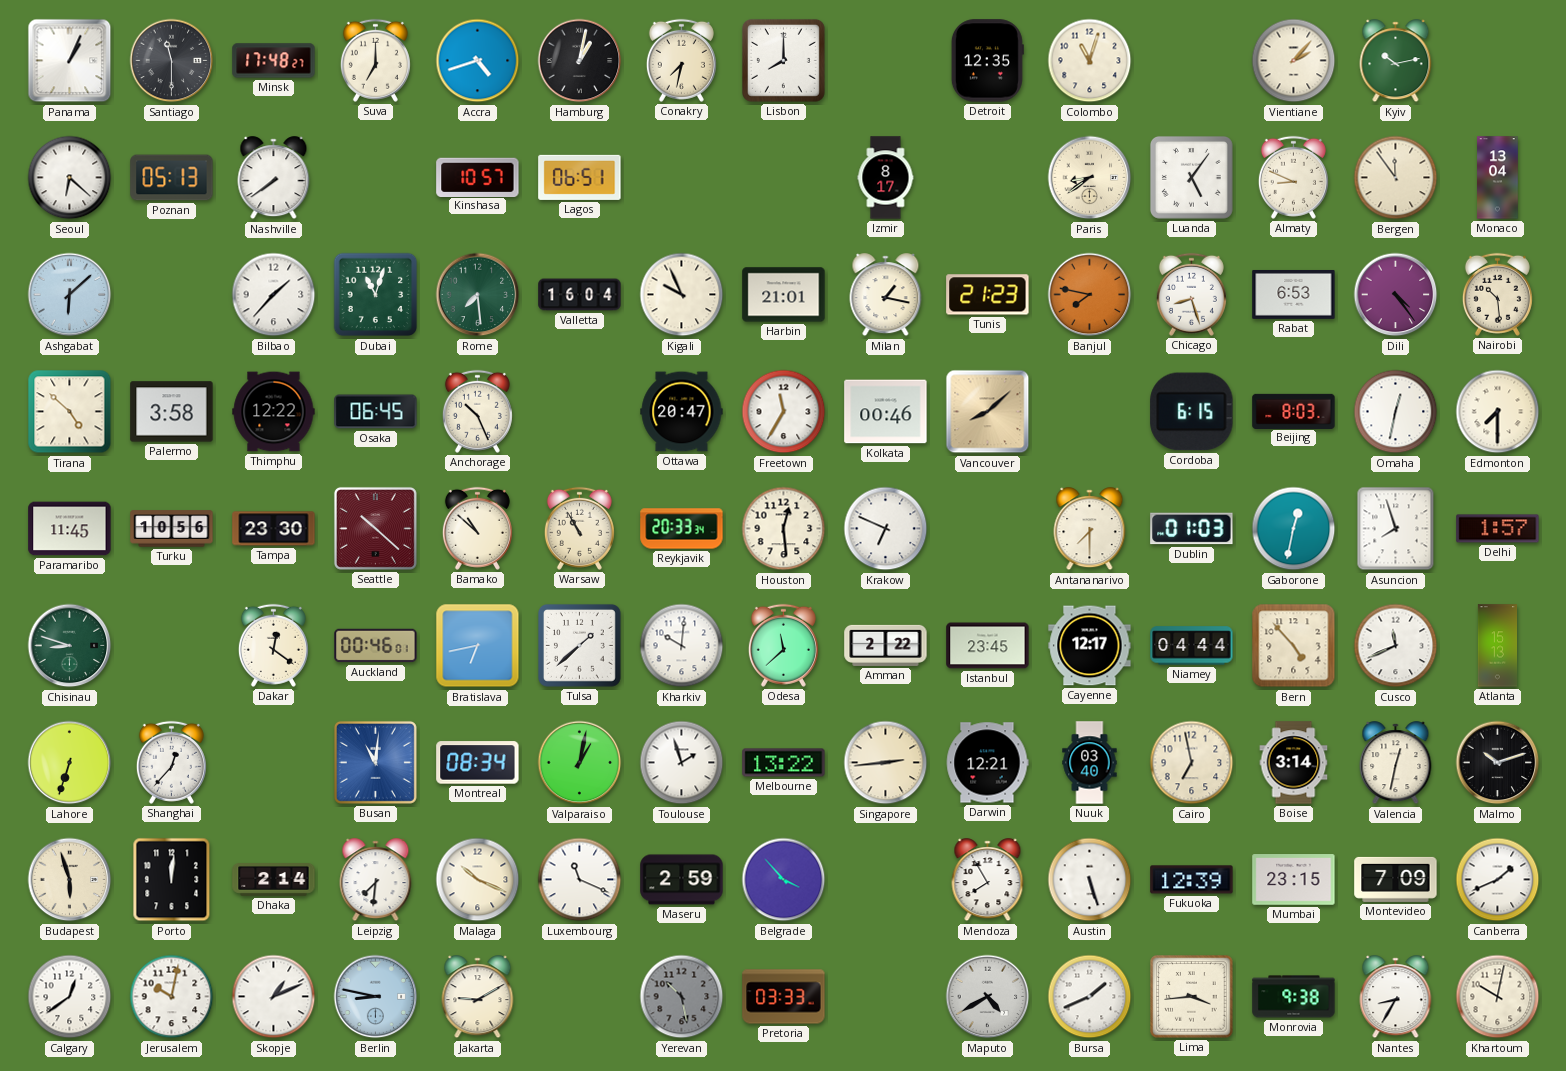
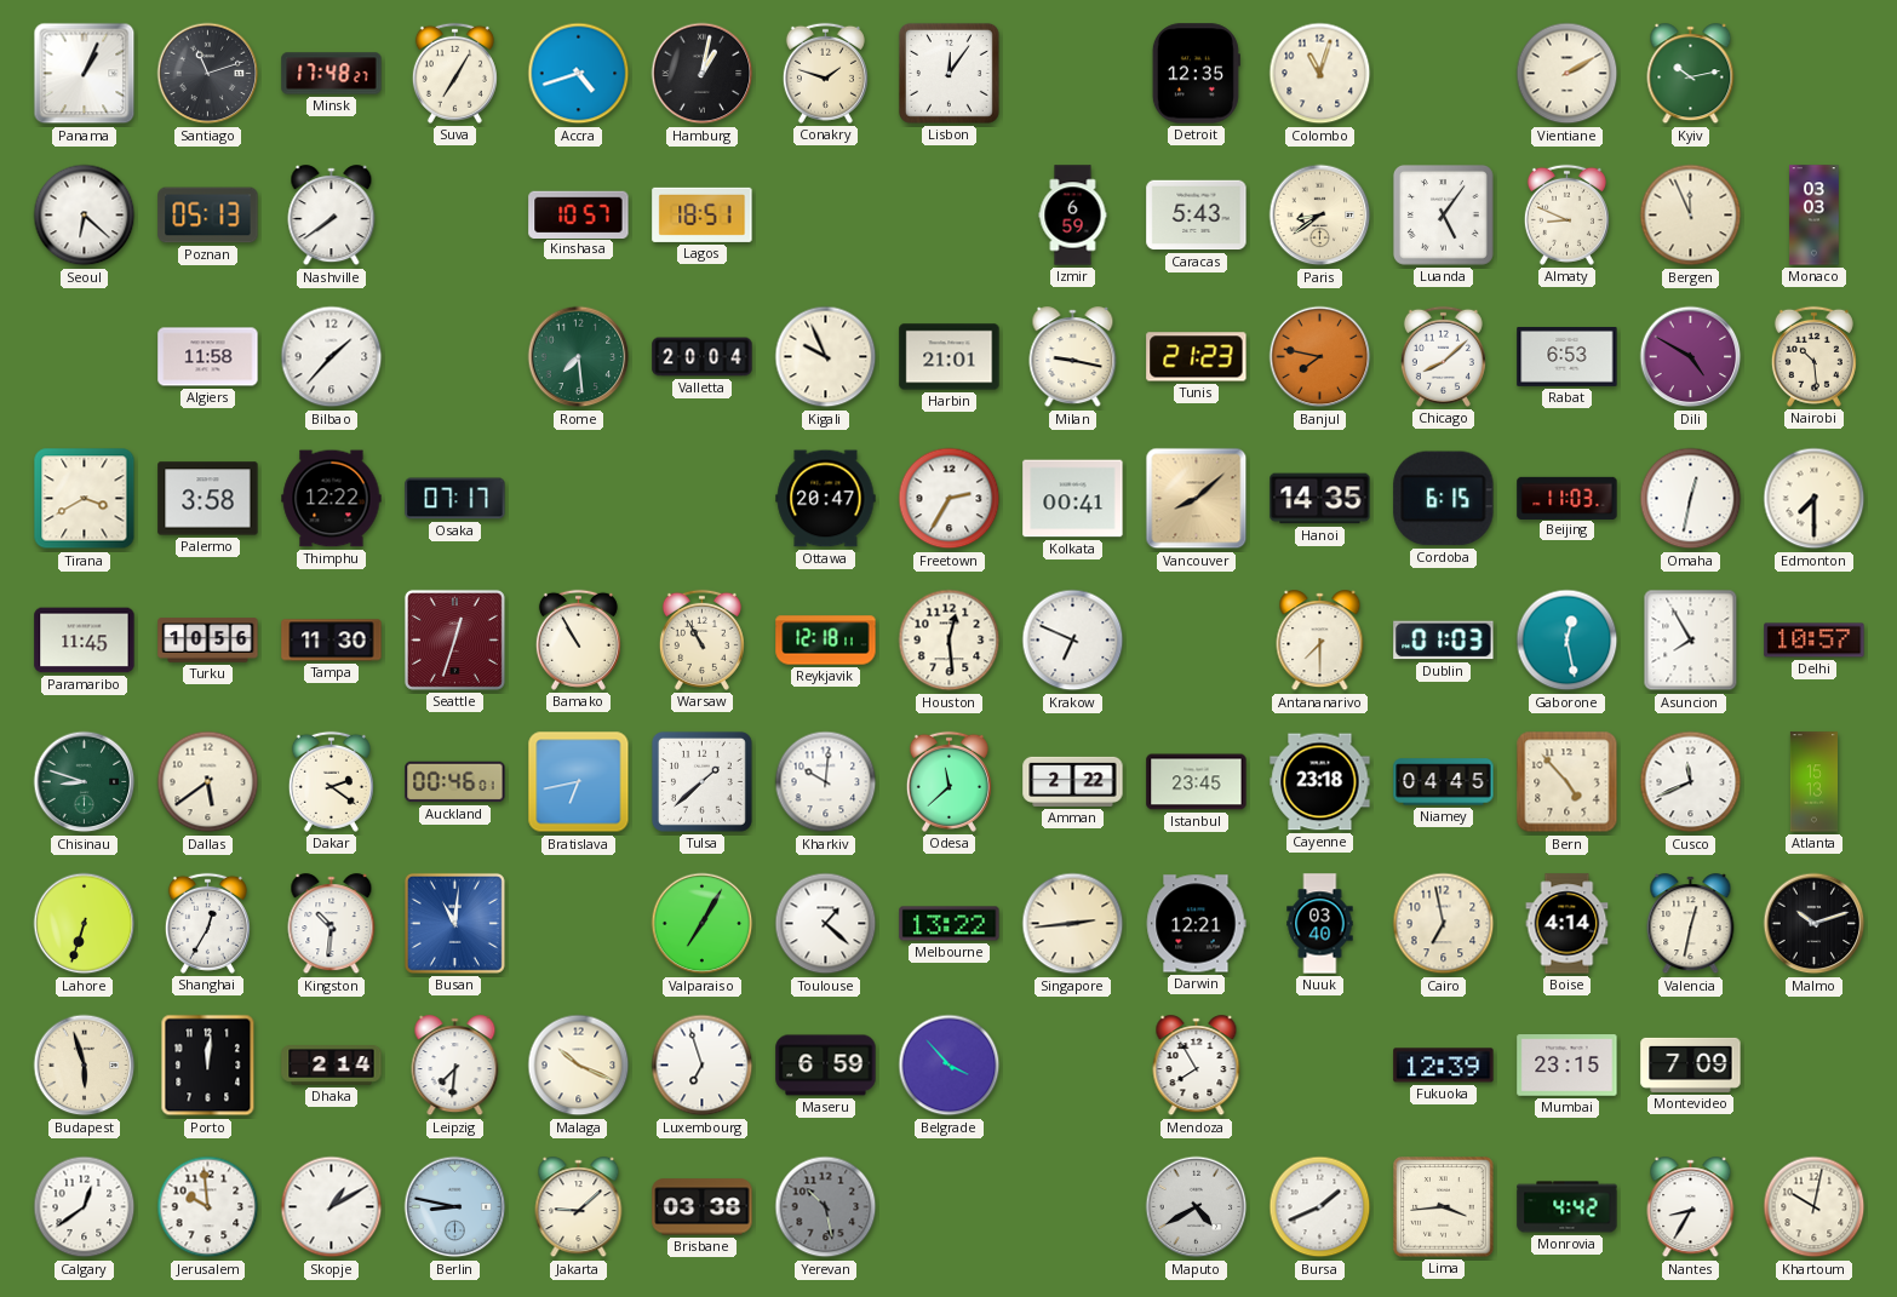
Santiago: 11:30 -> 11:12 (208, 74)
Suva: 7:00 -> 7:05 (454, 73)
Conakry: 7:32 -> 1:48 (825, 73)
Lisbon: 8:00 -> 12:06 (949, 73)
Vientiane: 2:07 -> 2:10 (1568, 74)
Lagos: 06:51 -> 18:51 (703, 214)
Izmir: 8:17 -> 6:59 (1073, 216)
Caracas: none -> 5:43 (1197, 216)
Bergen: 11:54 -> 11:56 (1691, 216)
Monaco: 13:04 -> 03:03 (1815, 216)
Ashgabat: 6:08 -> none (70, 295)
Algiers: none -> 11:58 (208, 357)
Dubai: 11:03 -> none (376, 295)
Valletta: 16:04 -> 20:04 (703, 357)
Milan: 1:17 -> 9:17 (1073, 357)
Chicago: 8:27 -> 8:08 (1443, 356)
Dili: 4:24 -> 4:50 (1691, 357)
Tirana: 4:52 -> 3:40 (85, 499)
Osaka: 06:45 -> 07:17 (455, 499)
Anchorage: 10:26 -> none (477, 411)
Freetown: 11:35 -> 2:35 (950, 499)
Kolkata: 00:46 -> 00:41 (1073, 499)
Hanoi: none -> 14:35 (1320, 499)
Beijing: 8:03 -> 11:03 (1568, 498)
Tampa: 23:30 -> 11:30 (332, 641)
Seattle: 10:22 -> 12:33 (454, 639)
Bamako: 10:52 -> 10:55 (578, 639)
Reykjavik: 20:33 -> 12:18 (826, 641)
Gaborone: 12:32 -> 12:28 (1568, 641)
Asuncion: 7:57 -> 7:55 (1691, 641)
Delhi: 1:57 -> 10:57 (1815, 641)
Dallas: none -> 5:39 (208, 782)
Dakar: 12:21 -> 2:21 (331, 781)
Cayenne: 12:17 -> 23:18 (1320, 782)
Niamey: 04:44 -> 04:45 (1444, 782)
Shanghai: 12:37 -> 12:35 (207, 923)
Kingston: none -> 10:31 (332, 924)
Montreal: 08:34 -> none (478, 763)
Valparaiso: 1:02 -> 7:05 (703, 924)
Toulouse: 1:57 -> 1:22 (826, 924)
Boise: 3:14 -> 4:14 (1568, 924)
Luxembourg: 11:19 -> 6:57 (703, 1066)
Maseru: 2:59 -> 6:59 (826, 1066)
Austin: 5:27 -> none (1090, 880)
Canberra: 1:41 -> none (1498, 880)
Jerusalem: 10:02 -> 9:59 (208, 1207)
Skopje: 1:11 -> 1:10 (332, 1207)
Jakarta: 9:10 -> 9:08 (579, 1207)
Brisbane: none -> 03:38 (703, 1207)
Pretoria: 03:33 -> none (784, 997)
Monrovia: 9:38 -> 4:42 (1568, 1207)
